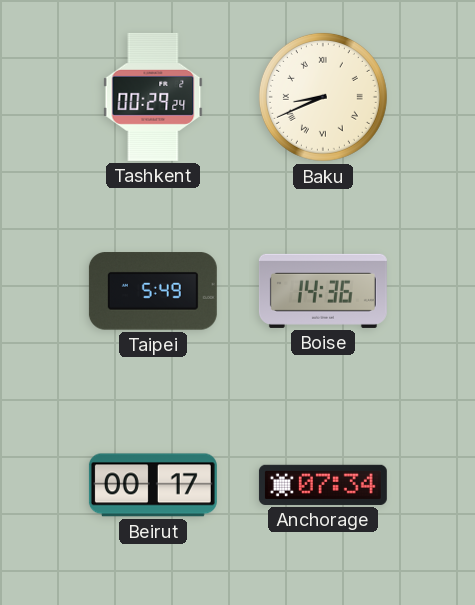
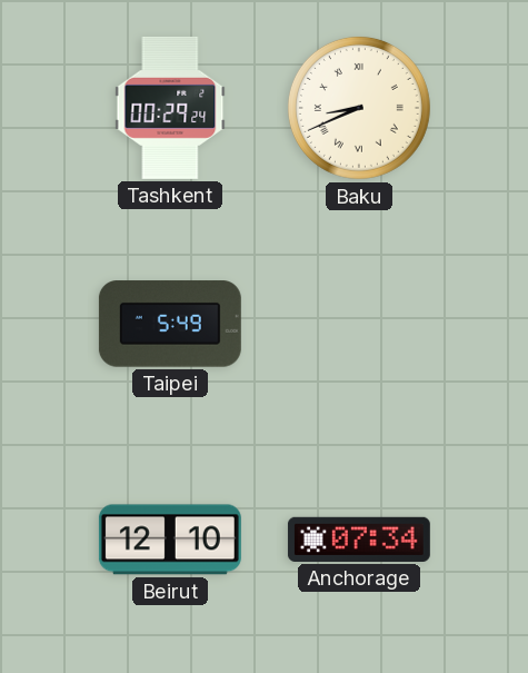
Boise: 14:36 -> none (323, 291)
Beirut: 00:17 -> 12:10 (170, 540)
